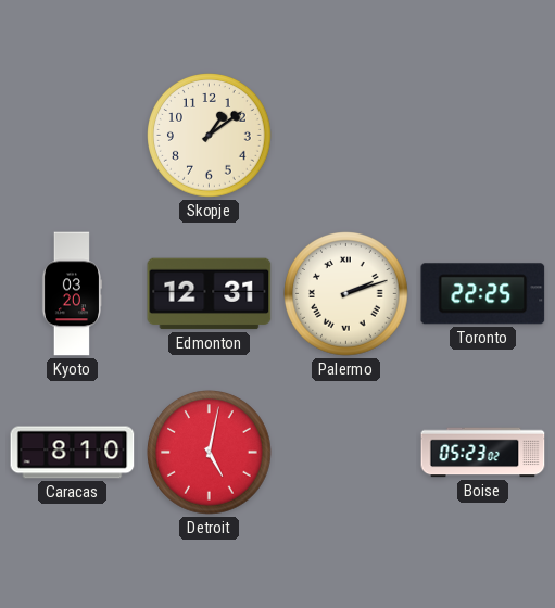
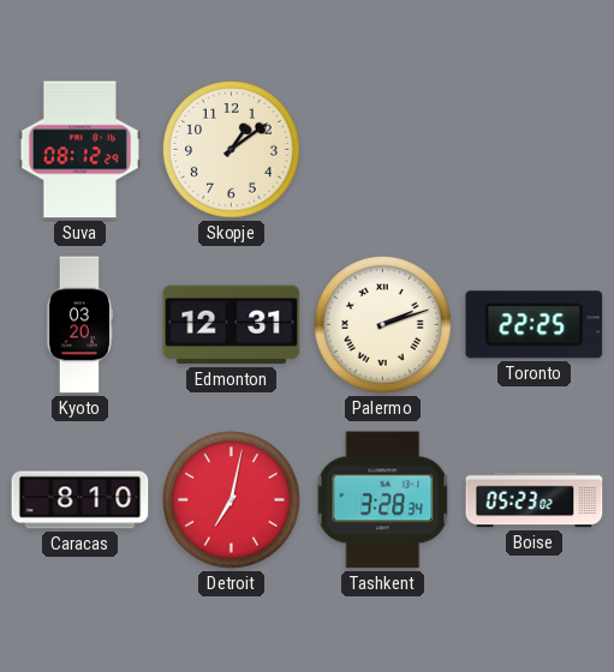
Suva: none -> 08:12 (79, 150)
Detroit: 5:02 -> 7:02 (232, 500)
Tashkent: none -> 3:28 (383, 500)
